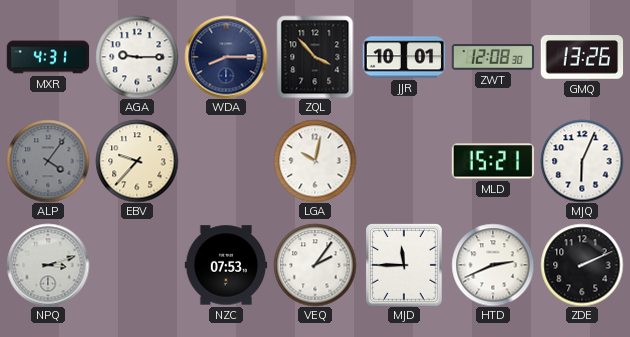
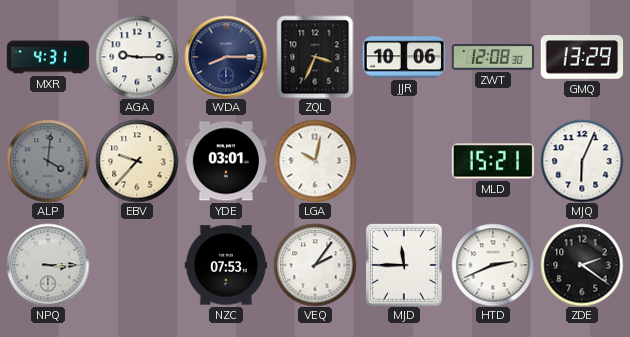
ZQL: 3:53 -> 3:34 (315, 57)
JJR: 10:01 -> 10:06 (404, 57)
GMQ: 13:26 -> 13:29 (582, 57)
ALP: 4:06 -> 4:01 (48, 161)
YDE: none -> 03:01 (226, 161)
NPQ: 3:12 -> 3:15 (48, 265)
ZDE: 2:11 -> 2:21 (582, 265)
